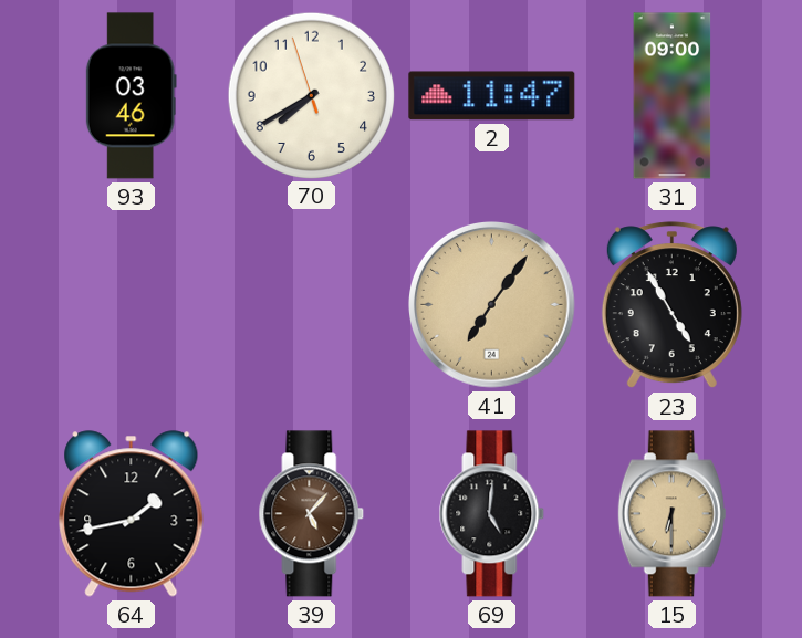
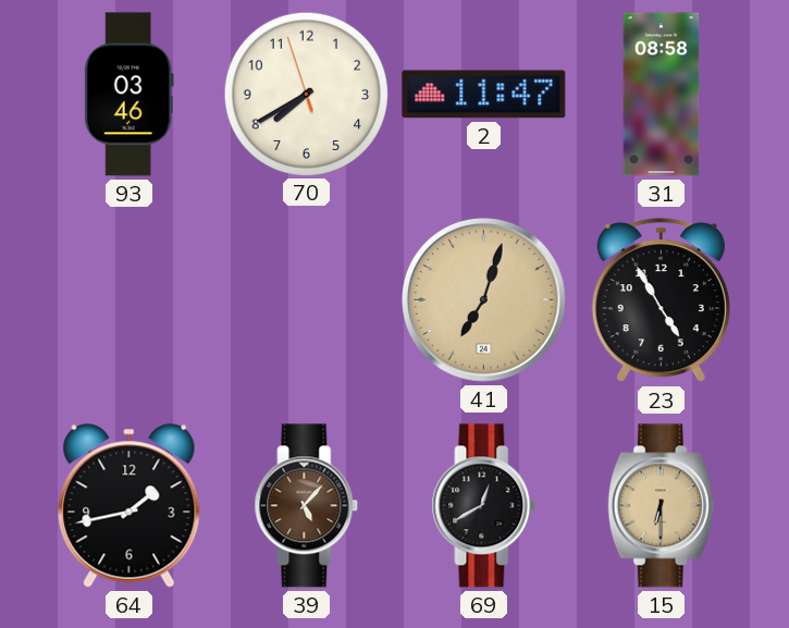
31: 09:00 -> 08:58 (662, 95)
41: 7:06 -> 7:03 (484, 300)
69: 5:01 -> 12:40 (484, 506)
